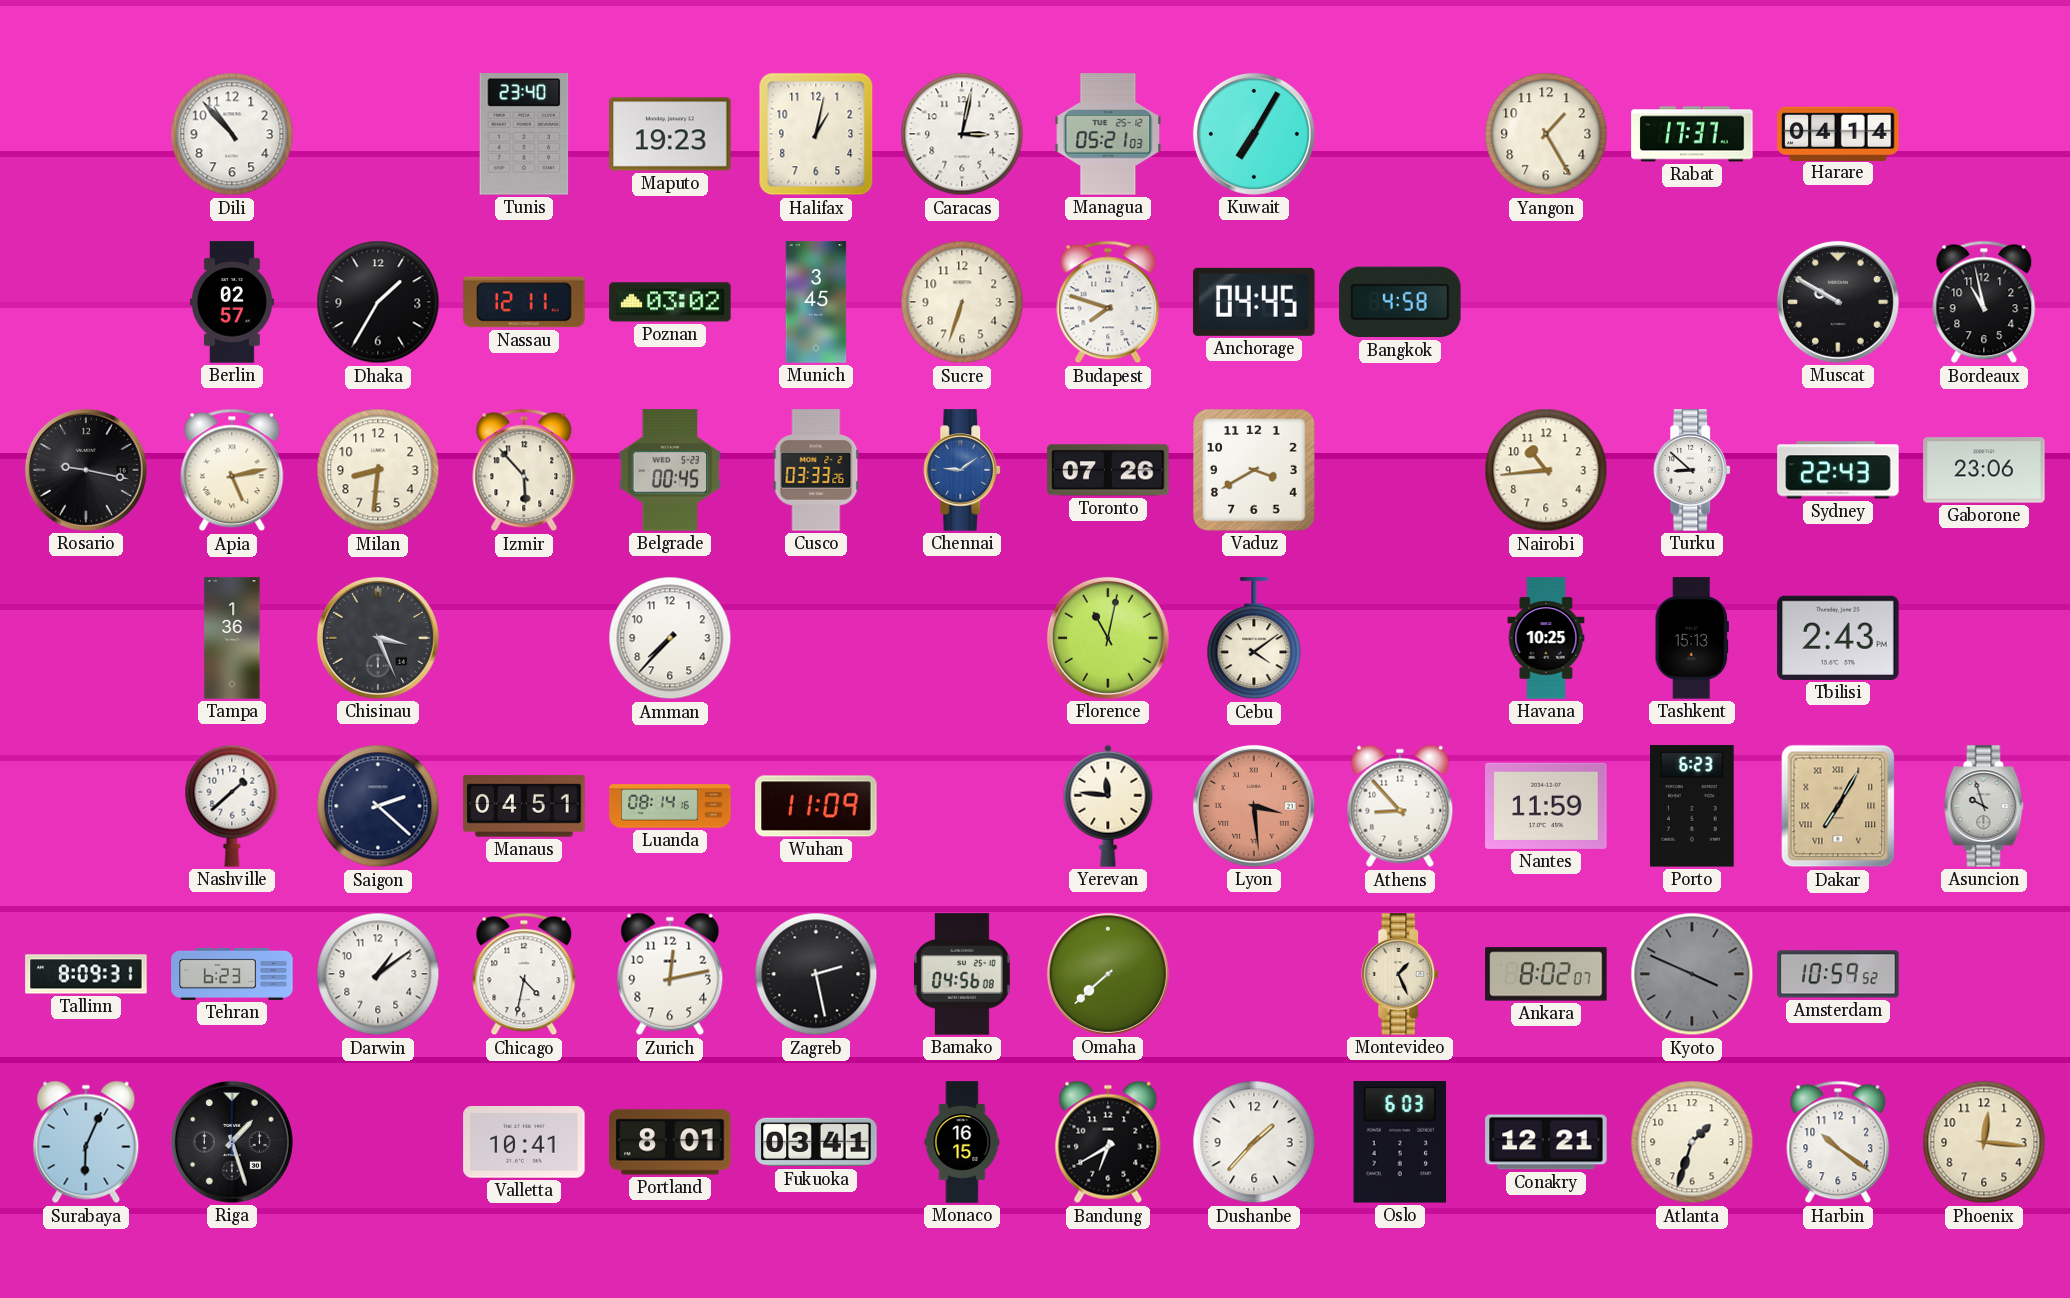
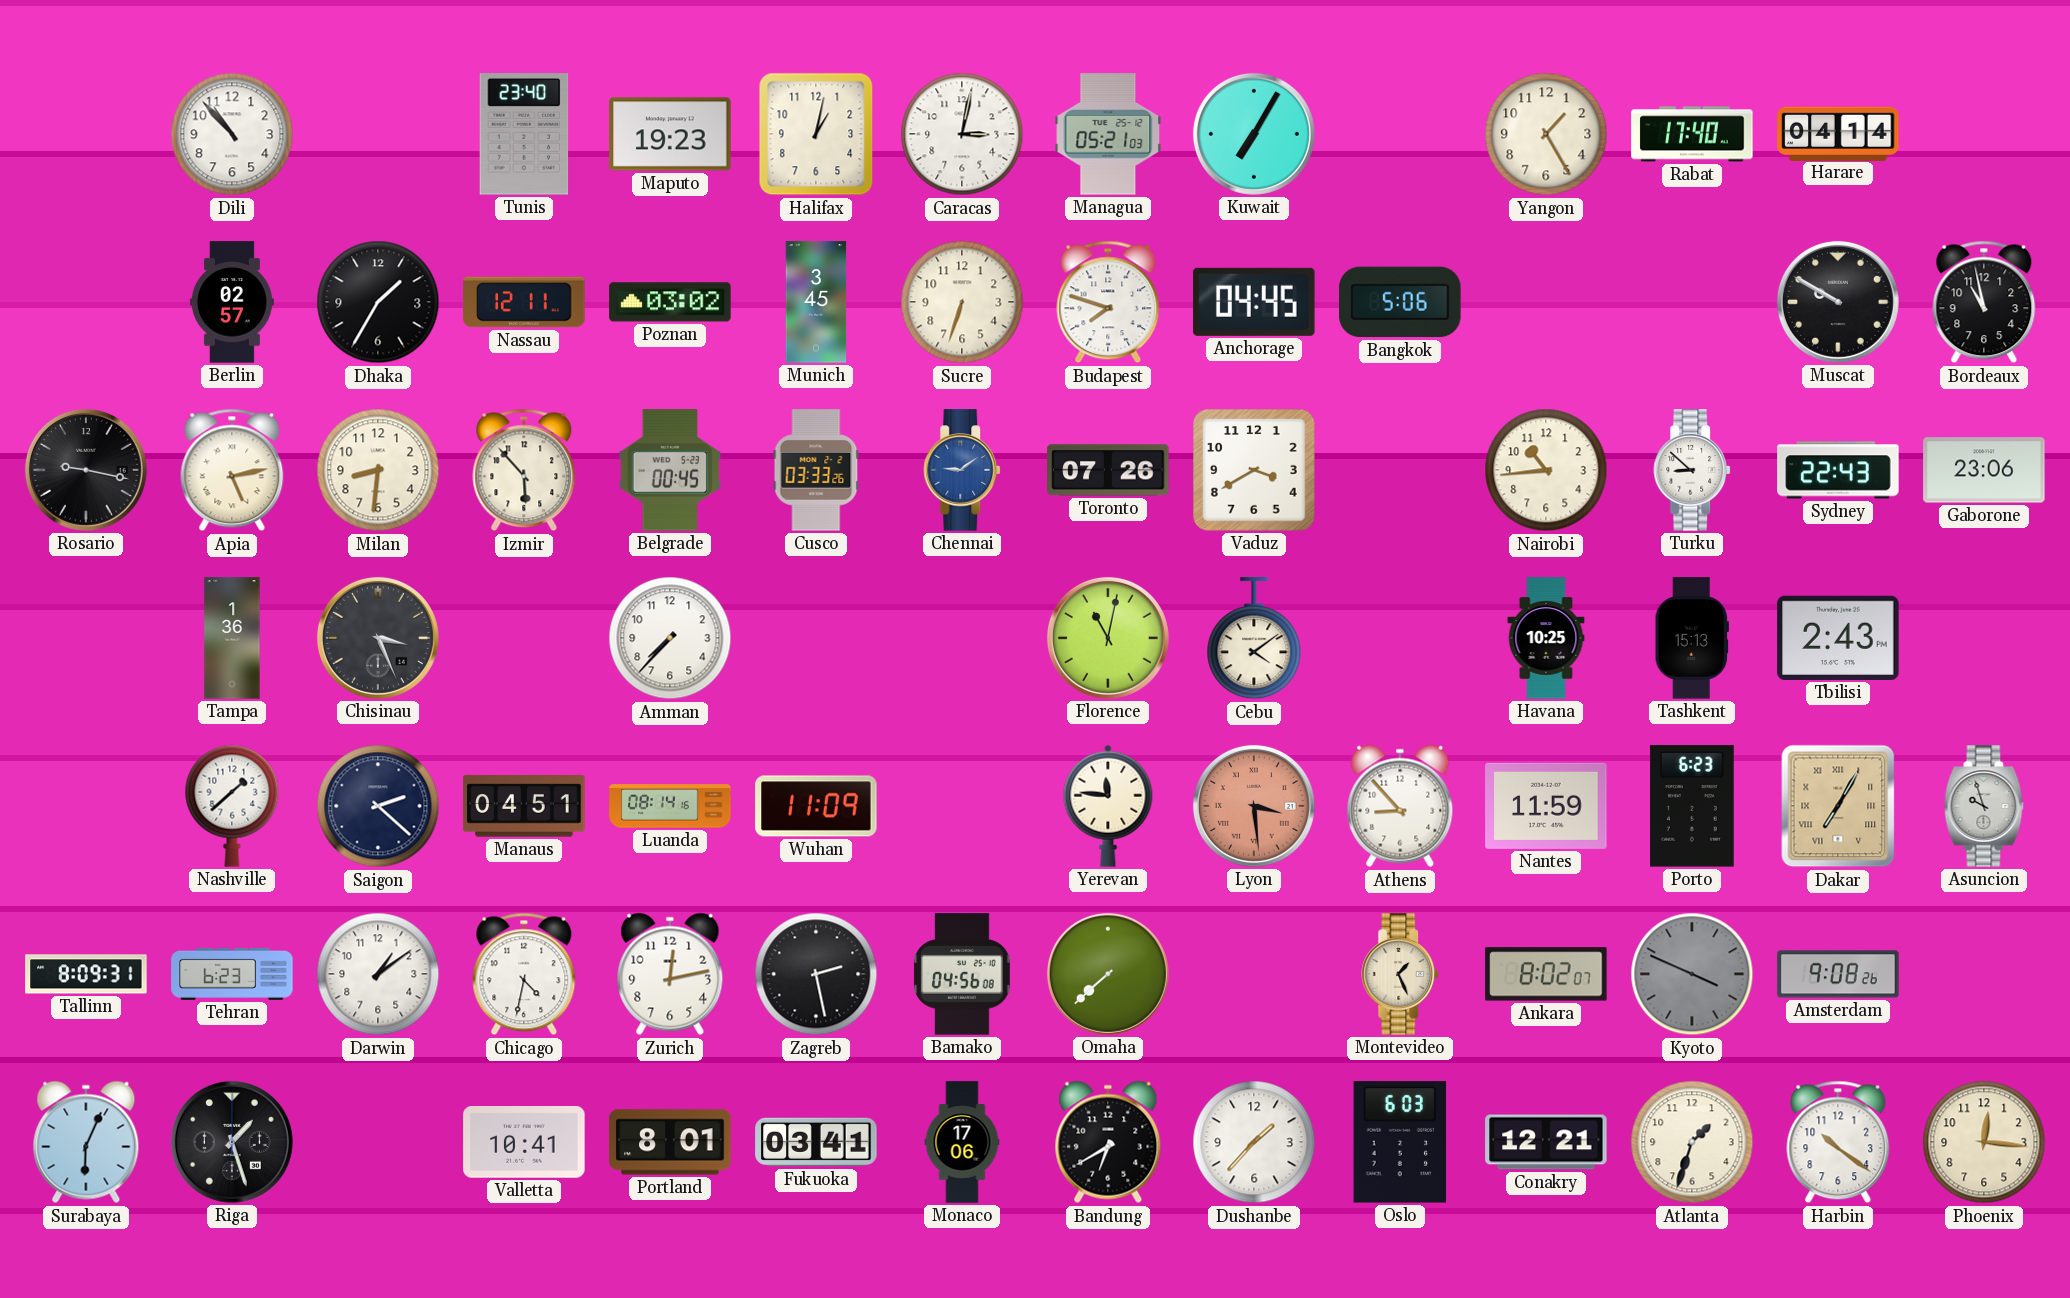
Rabat: 17:37 -> 17:40 (1692, 134)
Bangkok: 4:58 -> 5:06 (1400, 302)
Amsterdam: 10:59 -> 9:08 (1838, 974)
Monaco: 16:15 -> 17:06 (962, 1142)
